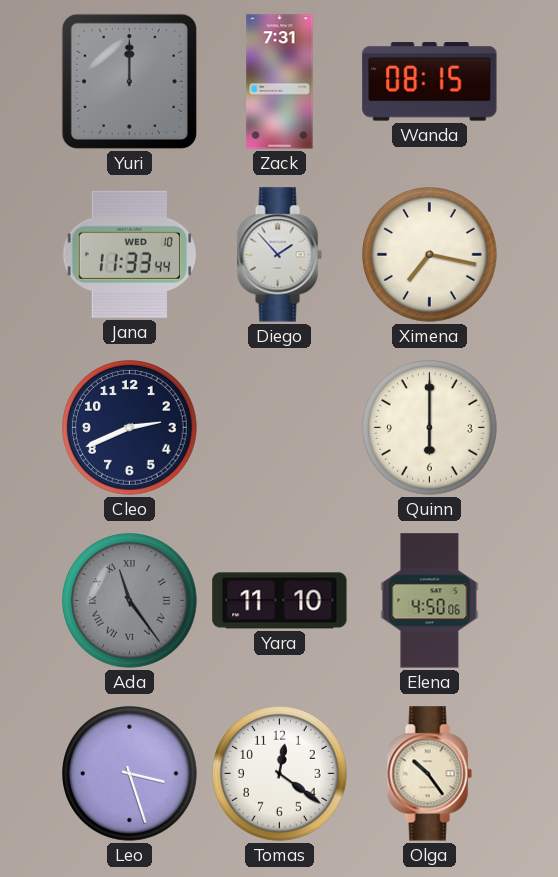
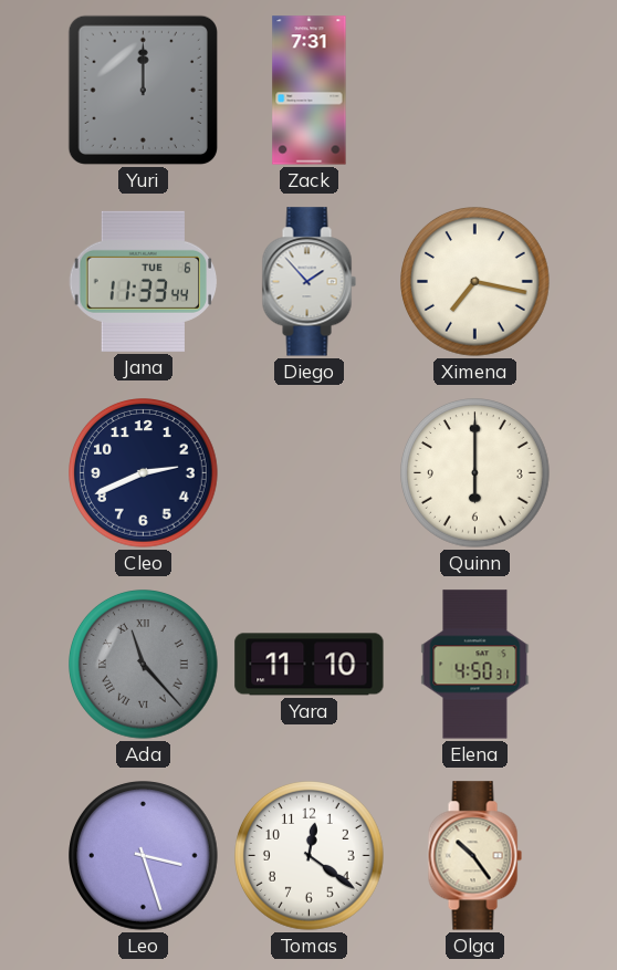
Wanda: 08:15 -> none (430, 82)
Jana date: WED 10 -> TUE 6 (144, 281)
Ada: 11:24 -> 11:23 (144, 665)
Elena: 4:50:06 -> 4:50:31 (475, 665)
